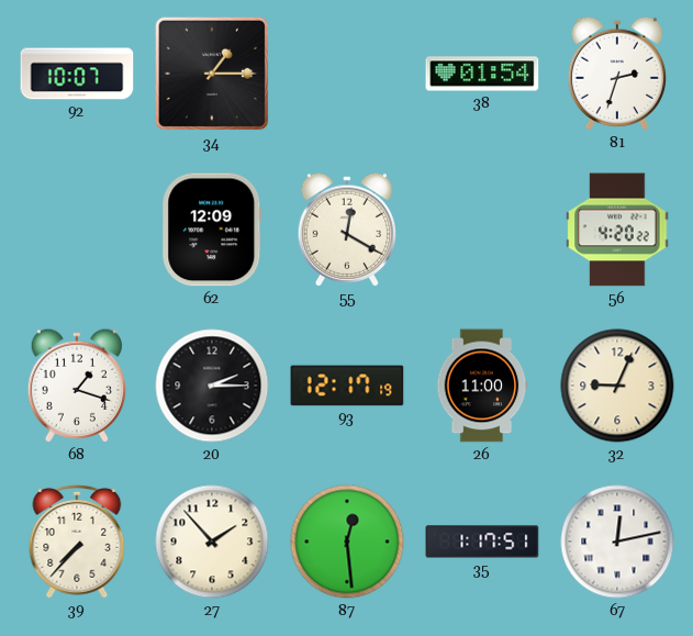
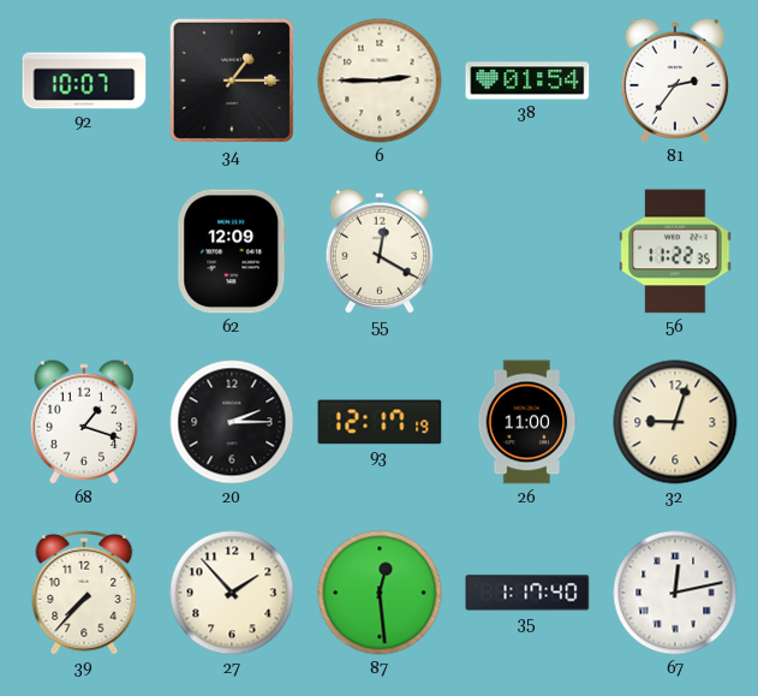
6: none -> 2:45 (380, 81)
81: 2:33 -> 2:36 (674, 81)
56: 4:20 -> 11:22 (675, 251)
32: 9:04 -> 9:03 (675, 422)
35: 1:17:51 -> 1:17:40 (527, 593)
